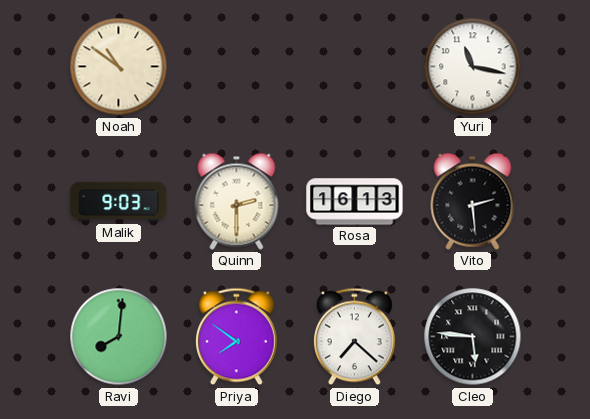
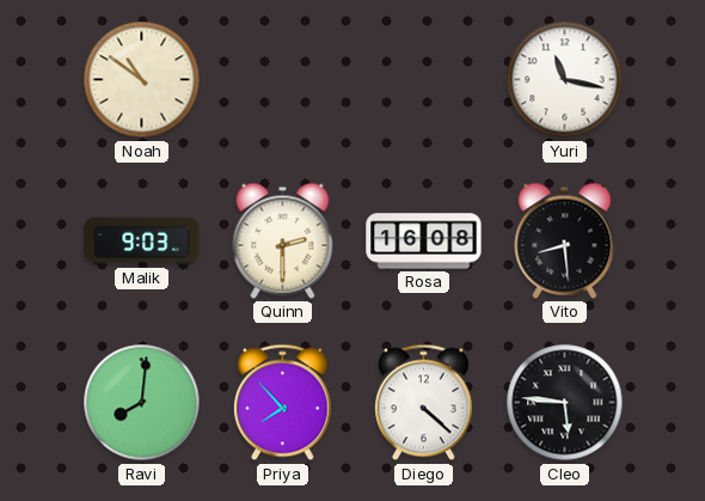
Rosa: 16:13 -> 16:08 (424, 242)
Vito: 2:29 -> 8:29 (565, 240)
Priya: 7:51 -> 7:53 (283, 403)
Diego: 7:22 -> 4:22 (424, 403)
